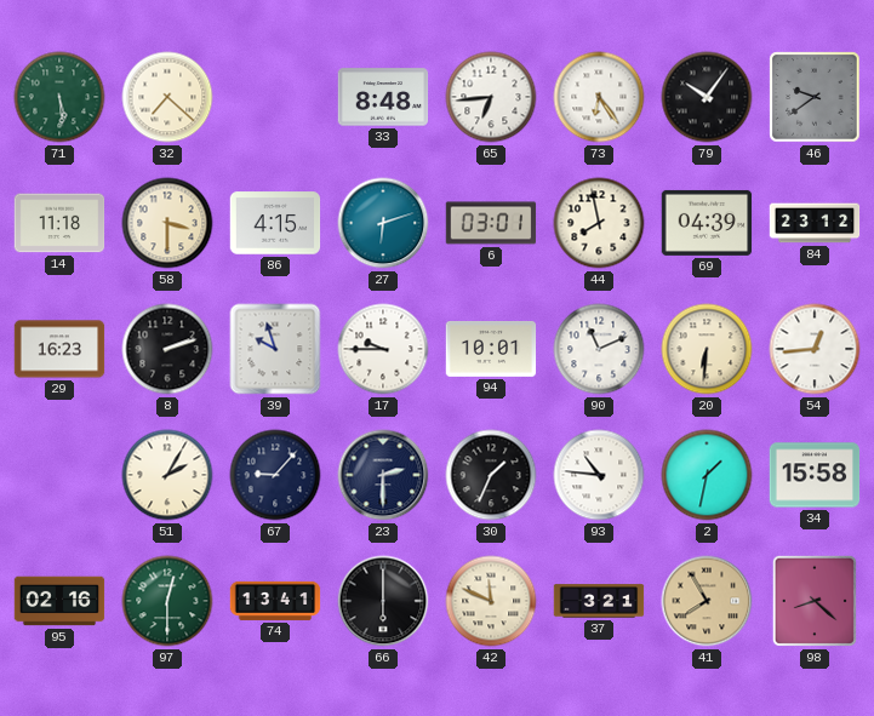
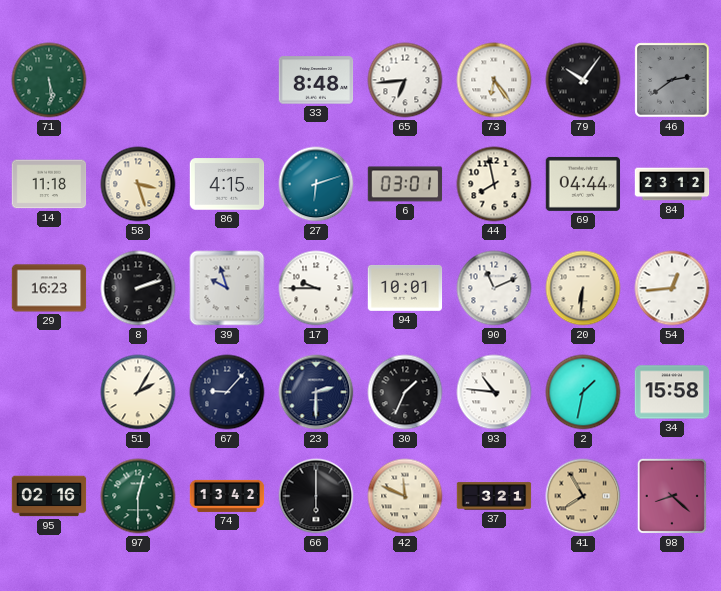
32: 7:22 -> none (167, 97)
46: 9:39 -> 2:39 (672, 80)
58: 3:30 -> 3:27 (138, 184)
69: 04:39 -> 04:44 (583, 184)
74: 13:41 -> 13:42 (227, 496)
